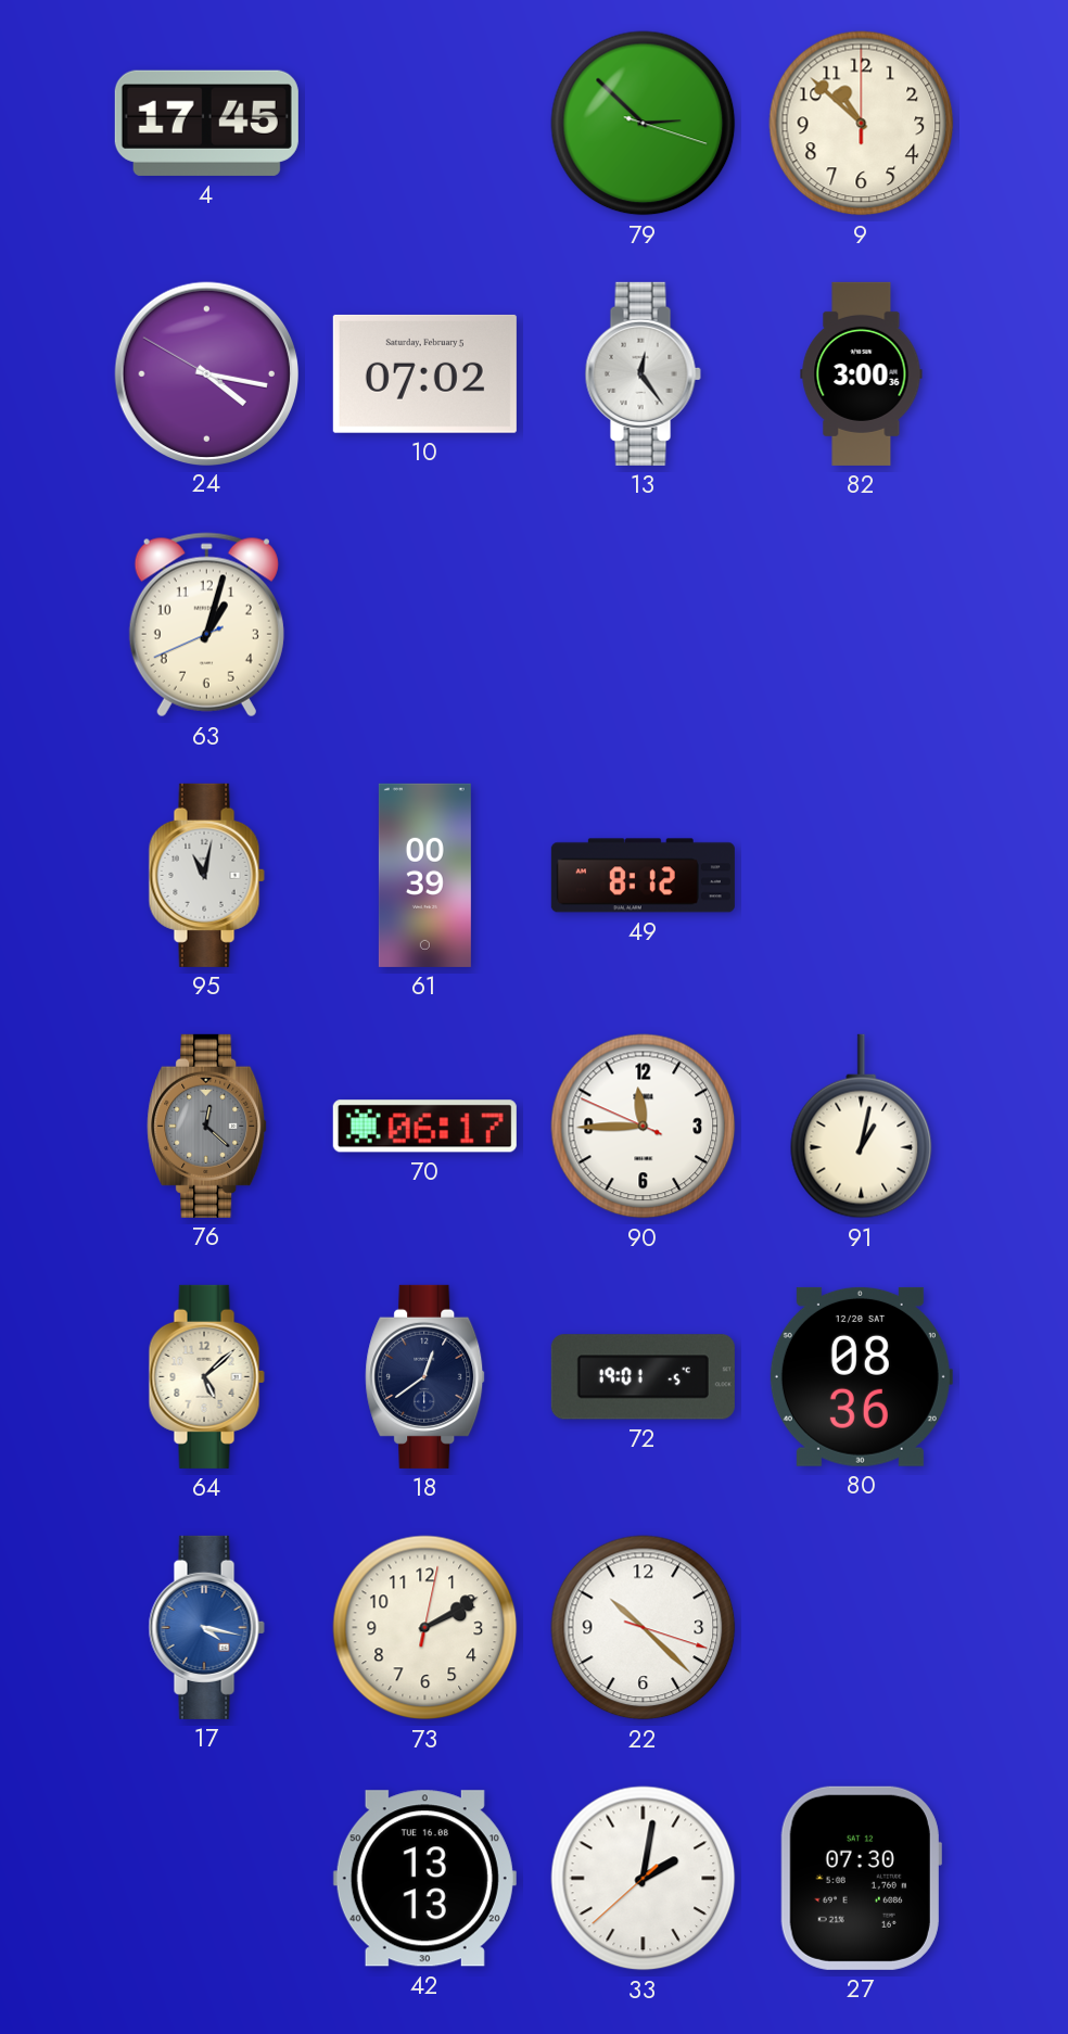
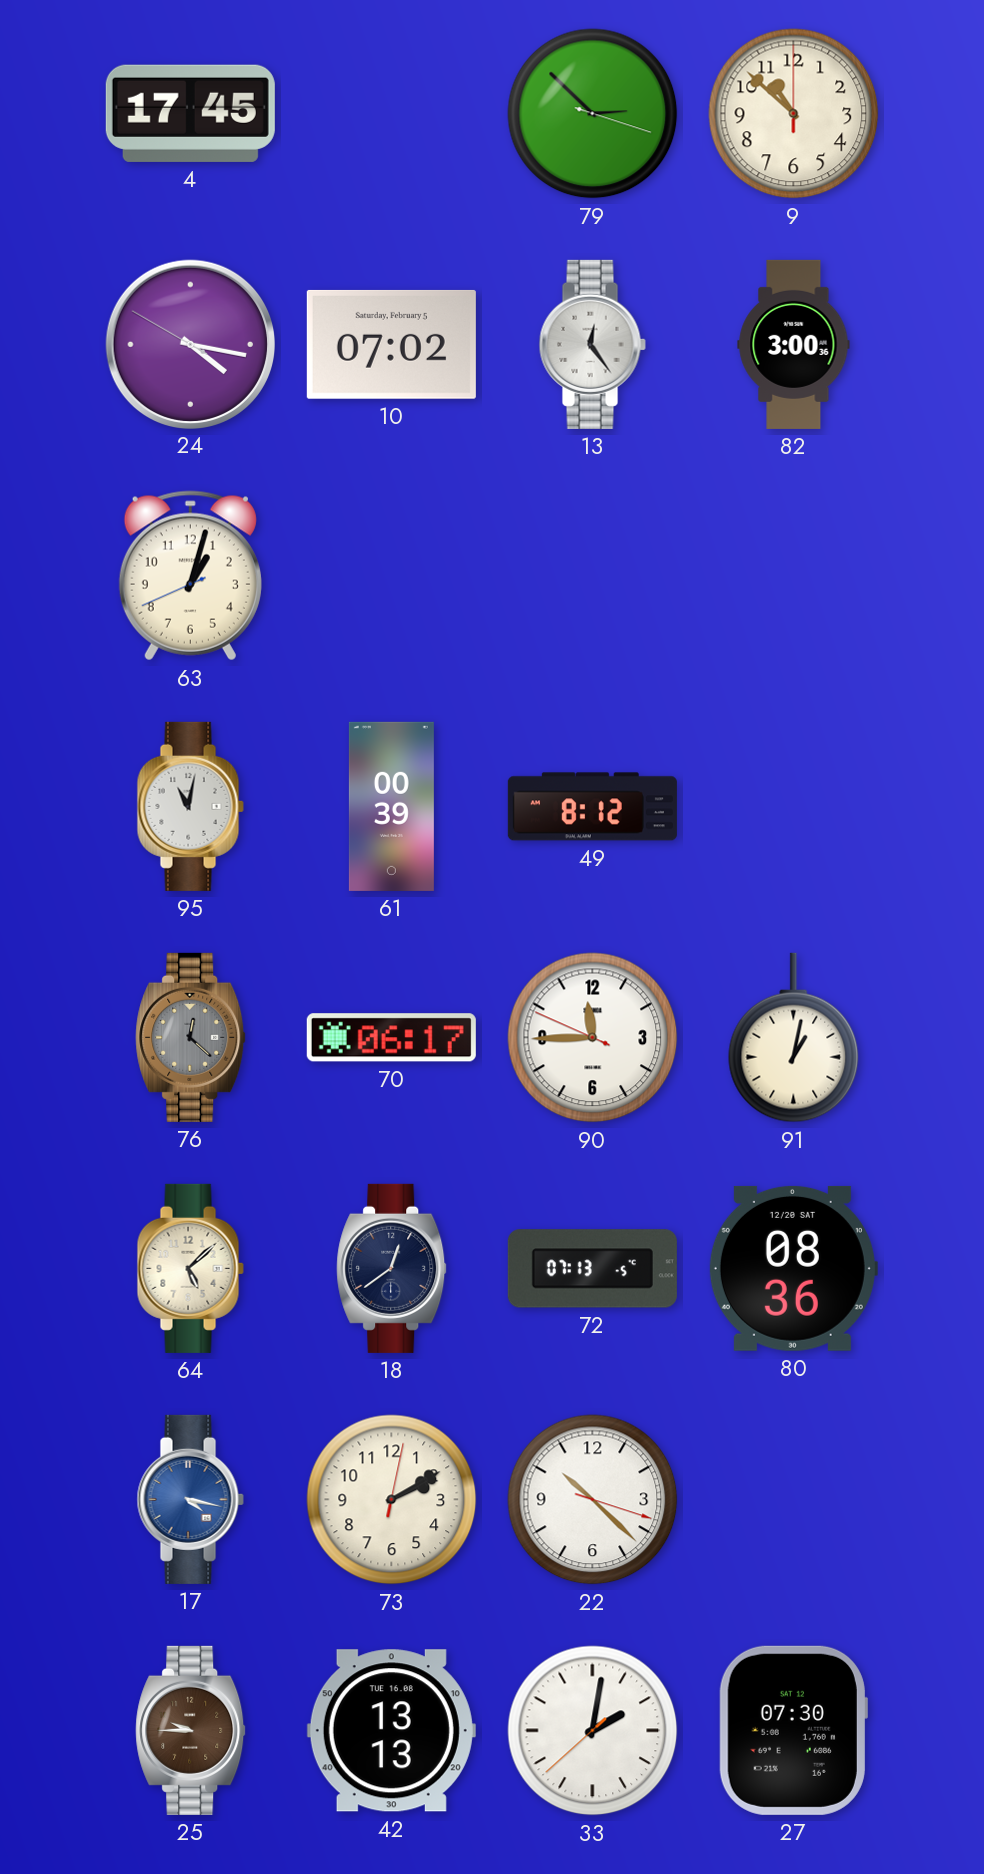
72: 19:01 -> 07:13 (592, 1269)
25: none -> 9:45 (191, 1730)
